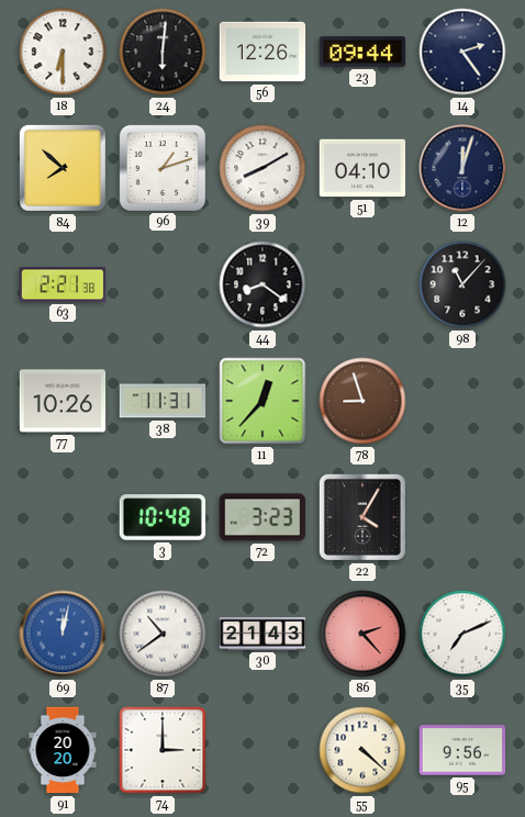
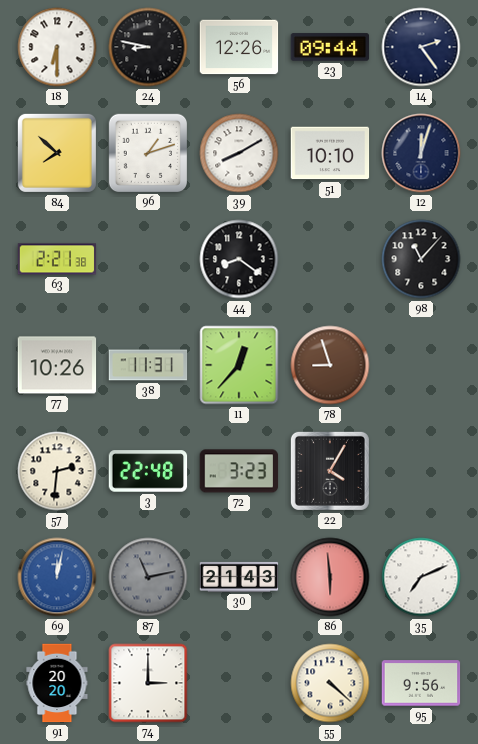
24: 6:01 -> 8:47 (148, 47)
51: 04:10 -> 10:10 (330, 153)
57: none -> 2:31 (57, 471)
3: 10:48 -> 22:48 (148, 471)
87: 10:39 -> 11:13 (148, 577)
87 dial: white -> grey (148, 577)
86: 2:23 -> 5:59 (330, 577)
